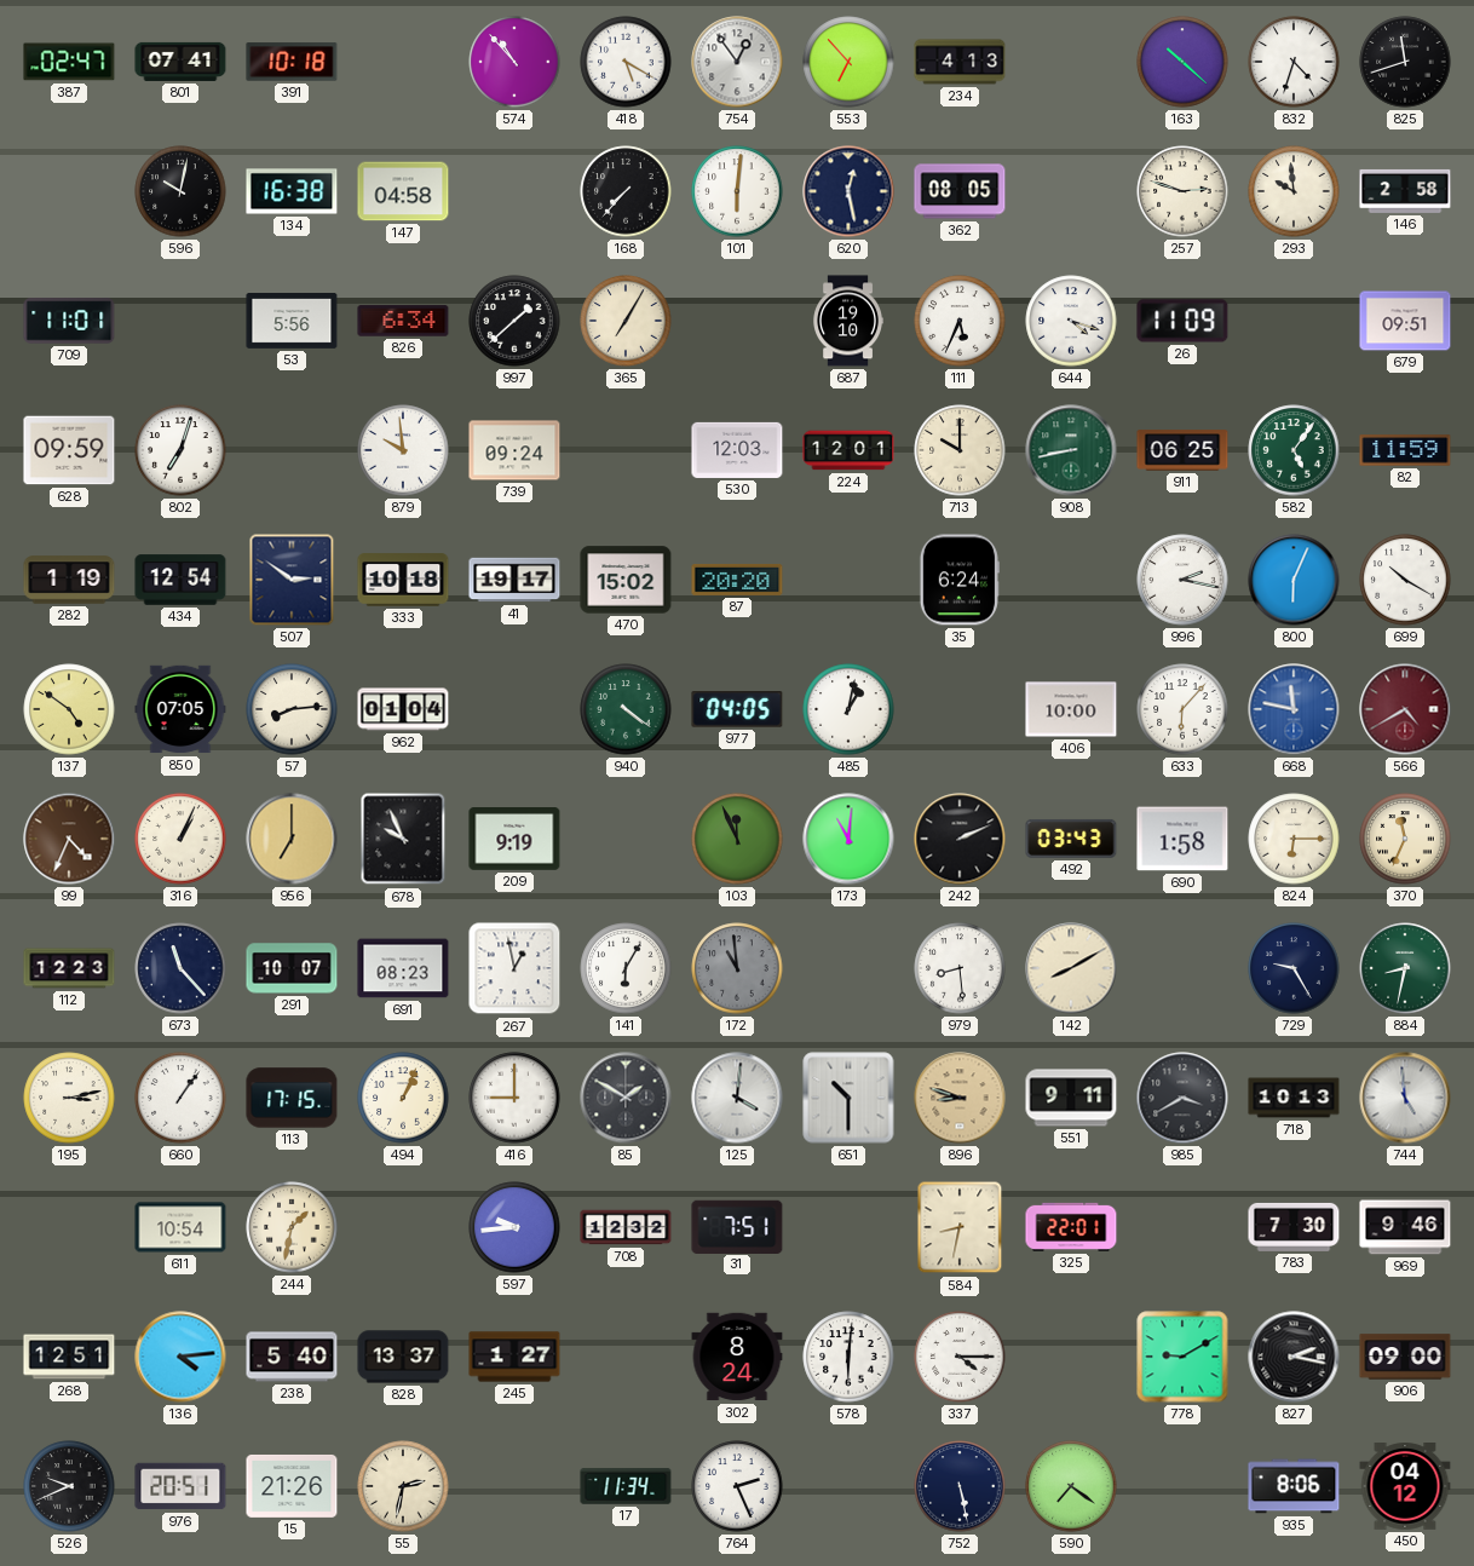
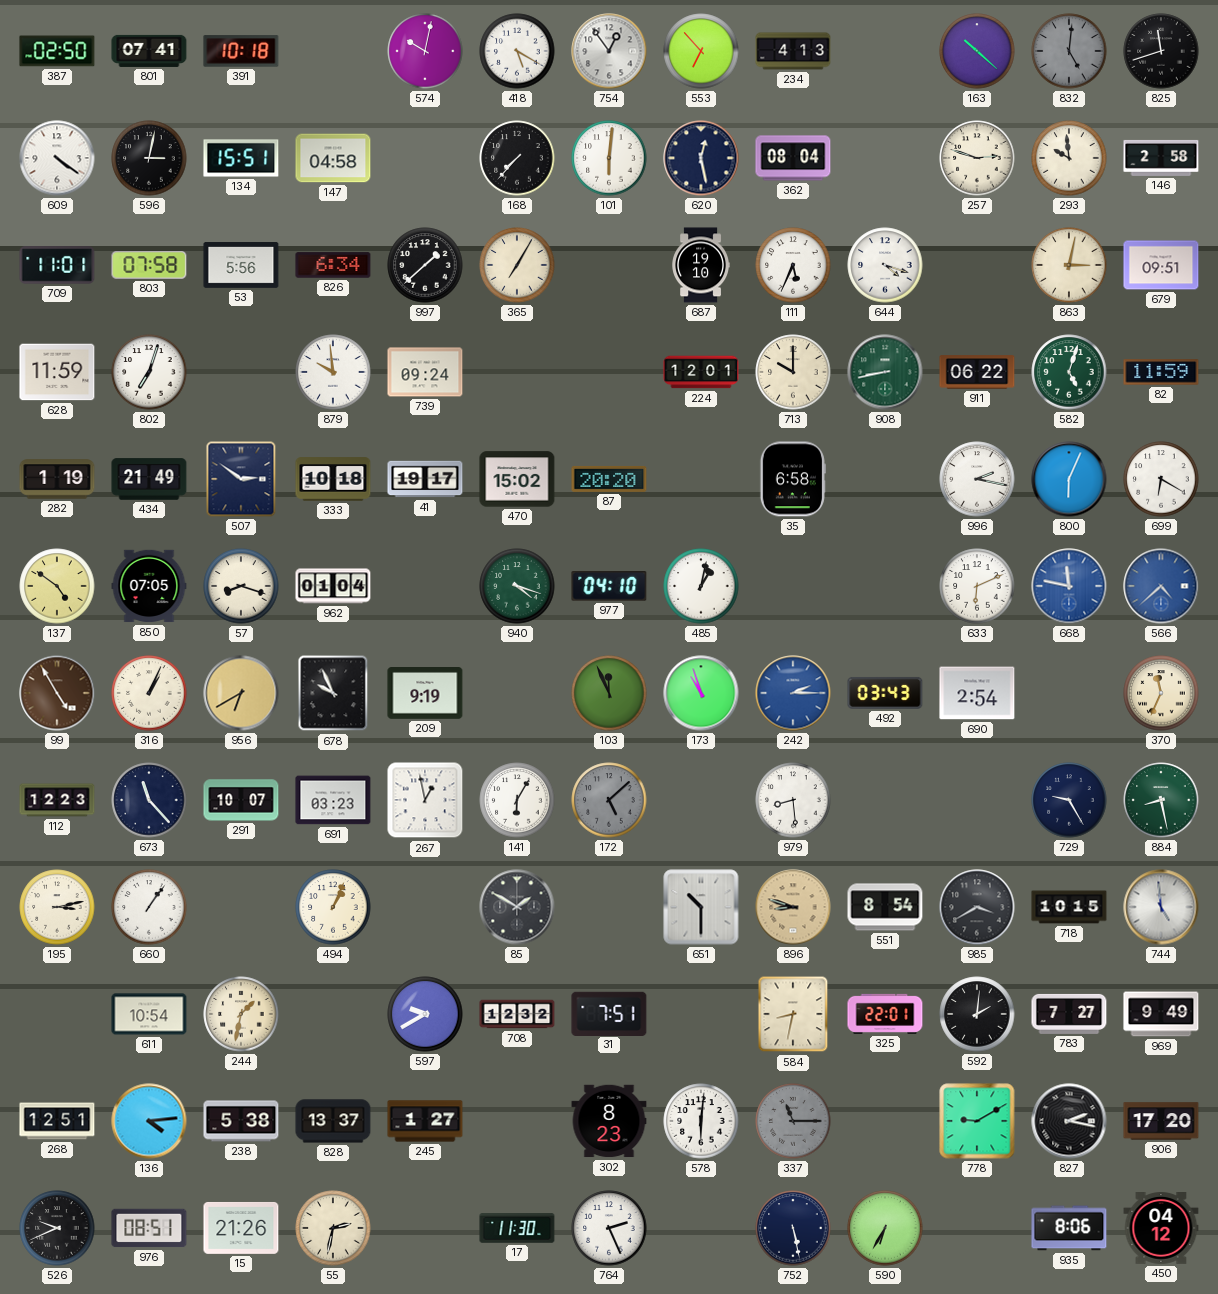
387: 02:47 -> 02:50 (57, 51)
574: 10:53 -> 10:02 (425, 51)
832: 4:33 -> 5:01 (1069, 51)
832 dial: white -> grey (1069, 51)
609: none -> 4:21 (57, 158)
596: 10:02 -> 3:02 (149, 158)
134: 16:38 -> 15:51 (241, 158)
362: 08:05 -> 08:04 (793, 158)
803: none -> 07:58 (149, 265)
26: 11:09 -> none (1182, 321)
863: none -> 3:02 (1069, 265)
628: 09:59 -> 11:59 (57, 372)
530: 12:03 -> none (737, 450)
911: 06:25 -> 06:22 (977, 372)
582: 5:06 -> 5:03 (1069, 372)
434: 12:54 -> 21:49 (149, 479)
35: 6:24 -> 6:58 (793, 479)
699: 10:20 -> 6:20 (1161, 479)
57: 8:14 -> 8:18 (241, 586)
940: 4:21 -> 4:18 (517, 586)
977: 04:05 -> 04:10 (609, 586)
406: 10:00 -> none (1071, 709)
633: 6:07 -> 6:11 (977, 586)
566: 4:40 -> 4:38 (1161, 586)
566 dial: burgundy -> blue (1161, 586)
99: 4:34 -> 4:55 (57, 693)
956: 7:00 -> 6:40 (241, 693)
173: 11:01 -> 10:57 (701, 693)
242: 2:11 -> 2:15 (793, 693)
242 dial: black -> blue (793, 693)
690: 1:58 -> 2:54 (977, 693)
824: 6:15 -> none (1294, 839)
691: 08:23 -> 03:23 (333, 800)
172: 10:59 -> 5:08 (609, 800)
142: 8:10 -> none (1071, 968)
884: 8:32 -> 8:28 (1161, 800)
113: 17:15 -> none (292, 1098)
416: 9:00 -> none (514, 1098)
125: 4:01 -> none (737, 1098)
551: 9:11 -> 8:54 (885, 907)
718: 10:13 -> 10:15 (1069, 907)
597: 9:44 -> 9:40 (425, 1014)
592: none -> 2:01 (977, 1014)
783: 7:30 -> 7:27 (1069, 1014)
969: 9:46 -> 9:49 (1161, 1014)
238: 5:40 -> 5:38 (241, 1121)
302: 8:24 -> 8:23 (609, 1121)
337: 4:15 -> 11:15 (793, 1121)
337 dial: white -> grey (793, 1121)
906: 09:00 -> 17:20 (1161, 1121)
976: 20:51 -> 08:51 (149, 1228)
17: 11:34 -> 11:30 (517, 1228)
590: 7:21 -> 6:35 (885, 1228)
